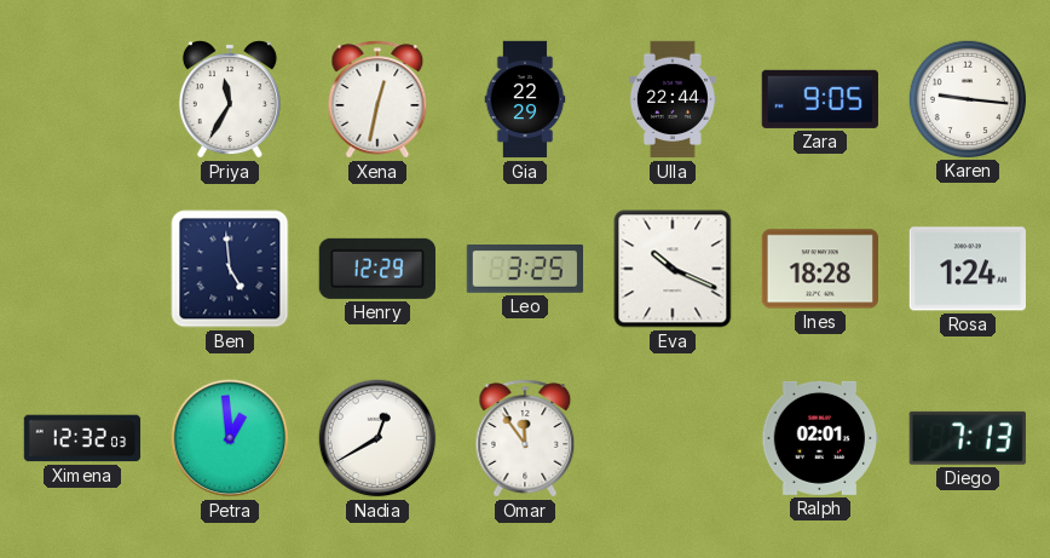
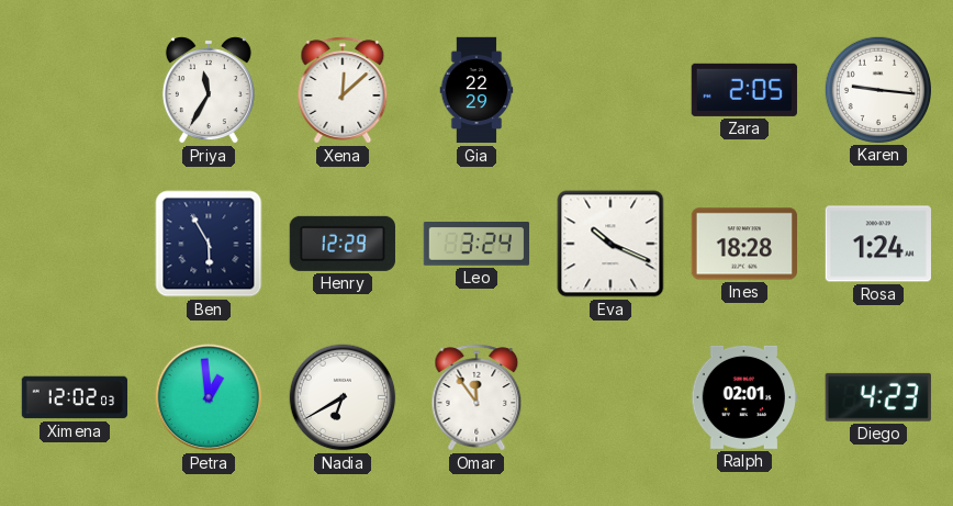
Xena: 12:32 -> 12:08 (343, 90)
Ulla: 22:44 -> none (673, 99)
Zara: 9:05 -> 2:05 (744, 90)
Ben: 4:59 -> 5:55 (209, 244)
Leo: 3:25 -> 3:24 (475, 245)
Ximena: 12:32 -> 12:02 (75, 397)
Nadia: 12:40 -> 6:40 (343, 397)
Diego: 7:13 -> 4:23 (878, 397)
